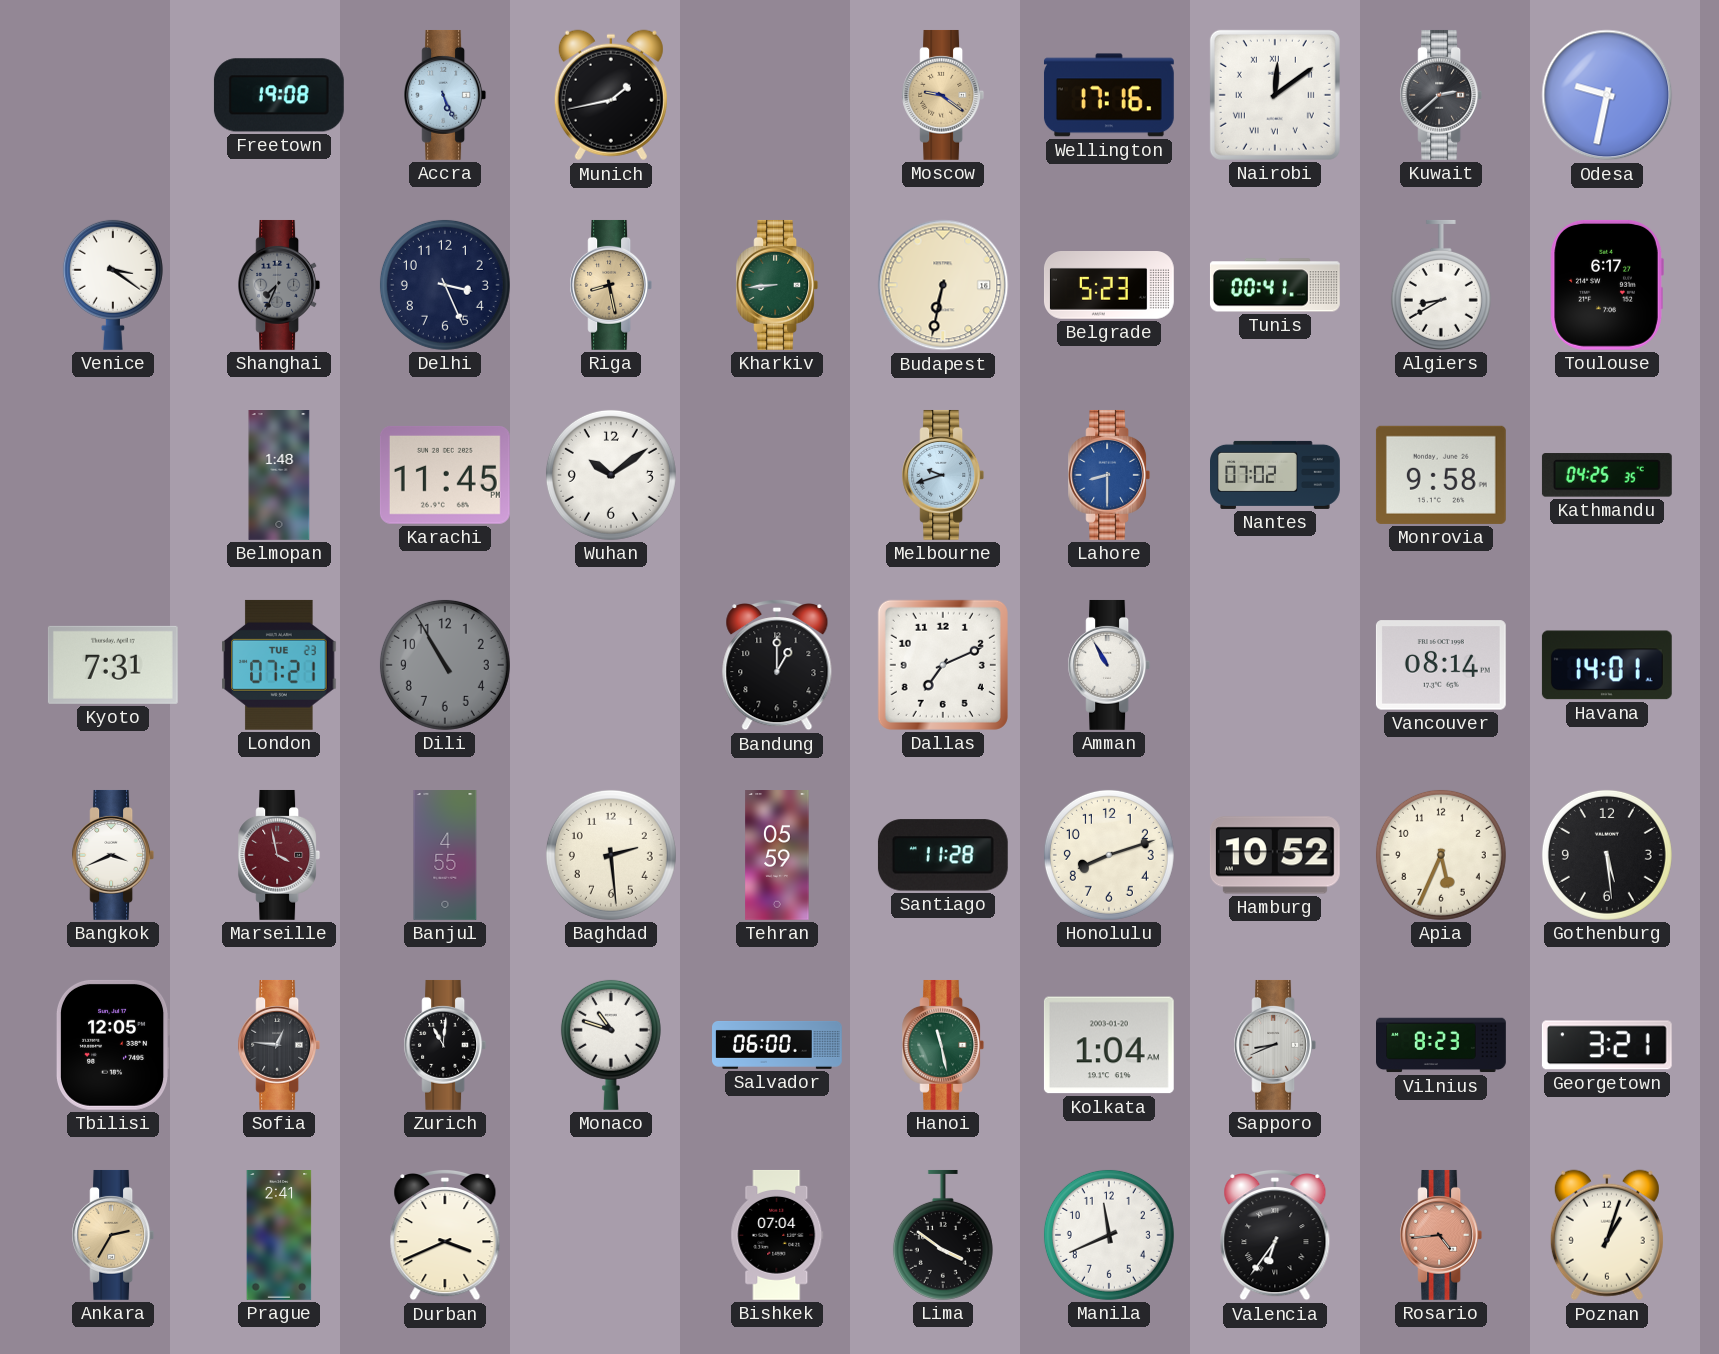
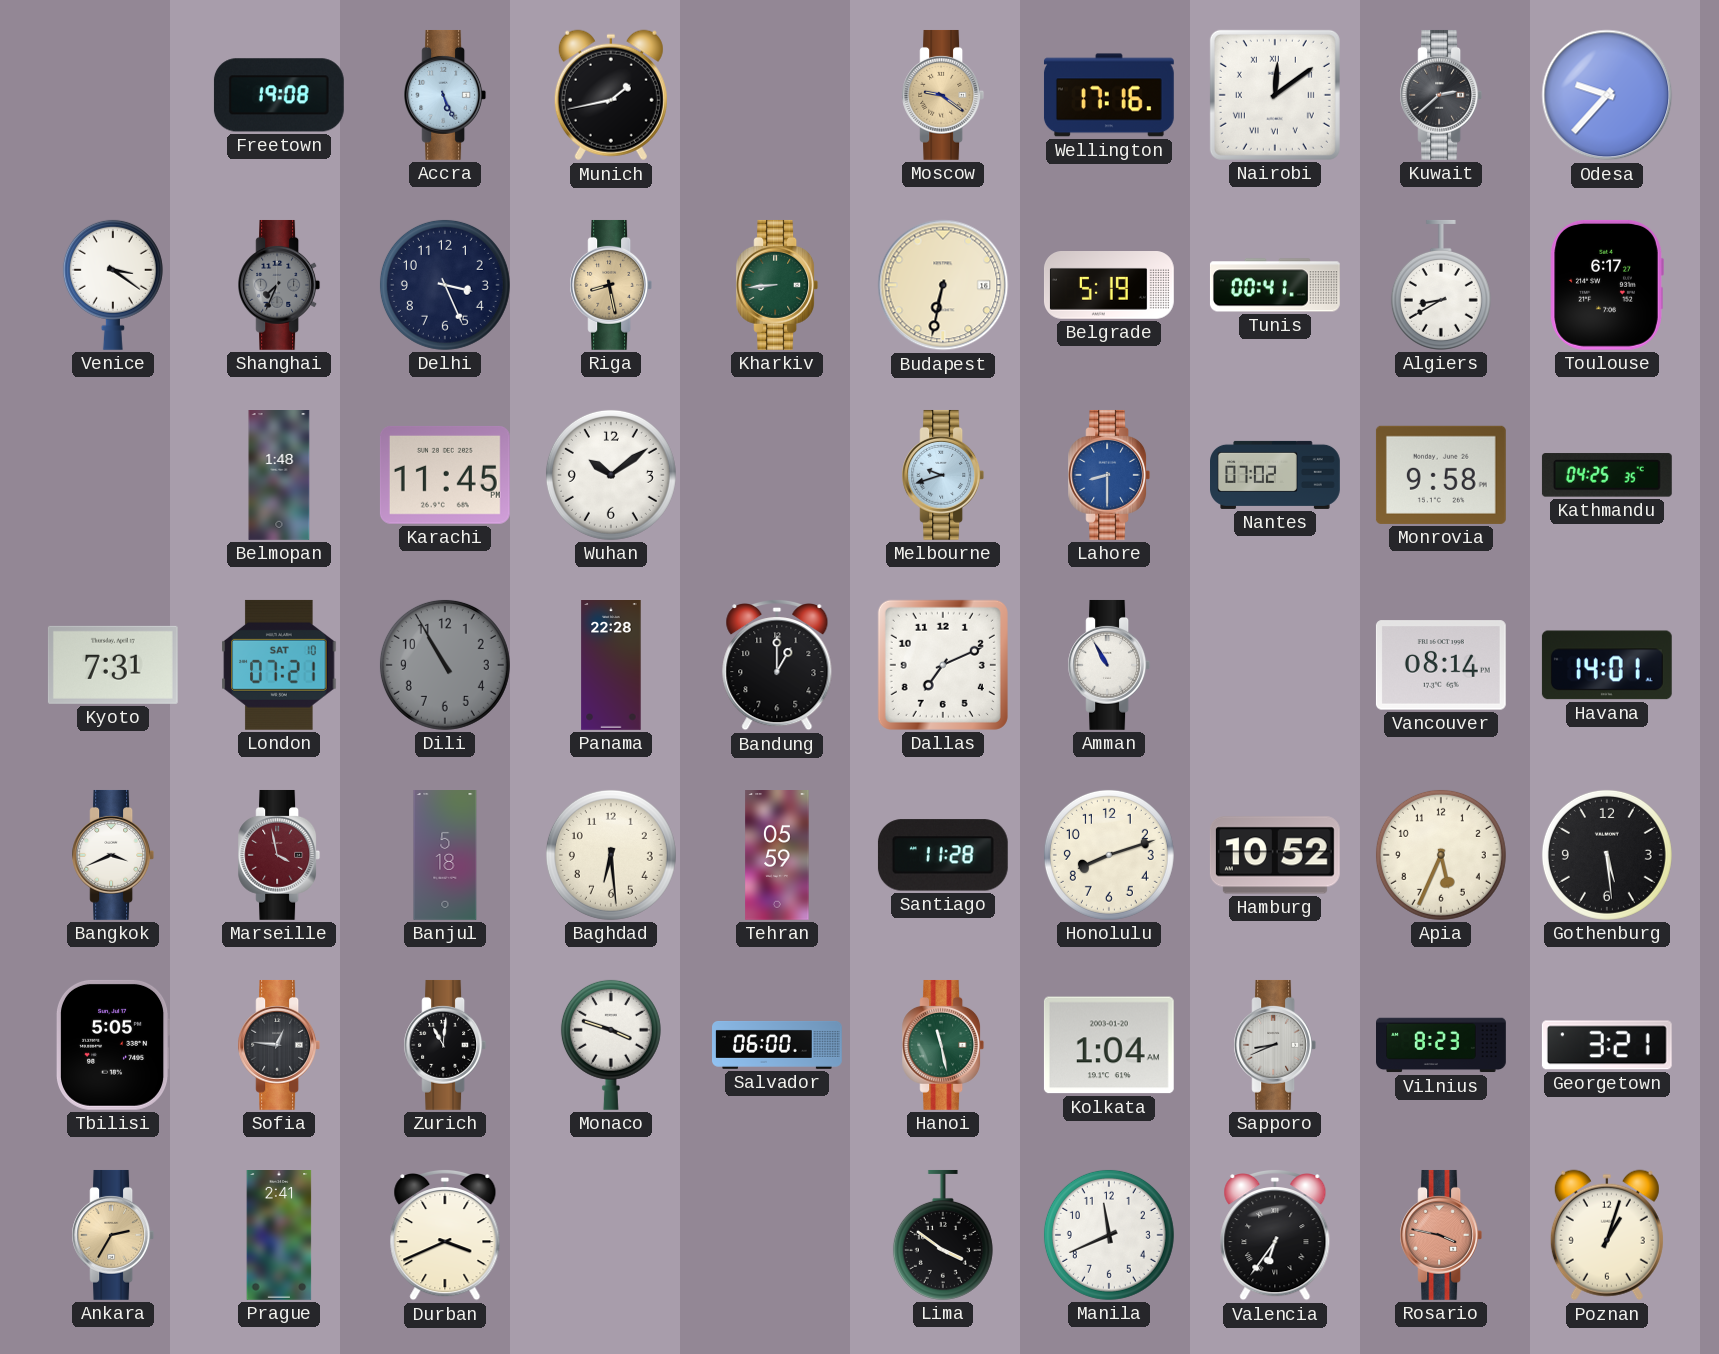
Odesa: 9:32 -> 9:37 (1607, 95)
Belgrade: 5:23 -> 5:19 (1109, 286)
London date: TUE 23 -> SAT 10 (279, 665)
Panama: none -> 22:28 (611, 666)
Banjul: 4:55 -> 5:18 (445, 856)
Baghdad: 2:29 -> 6:29 (611, 855)
Tbilisi: 12:05 -> 5:05 (113, 1045)
Monaco: 10:48 -> 3:48 (611, 1045)
Bishkek: 07:04 -> none (777, 1235)
Rosario: 4:44 -> 3:47 (1441, 1235)
